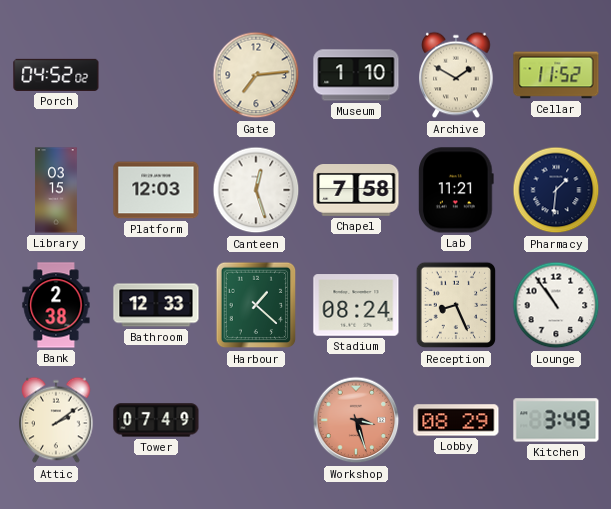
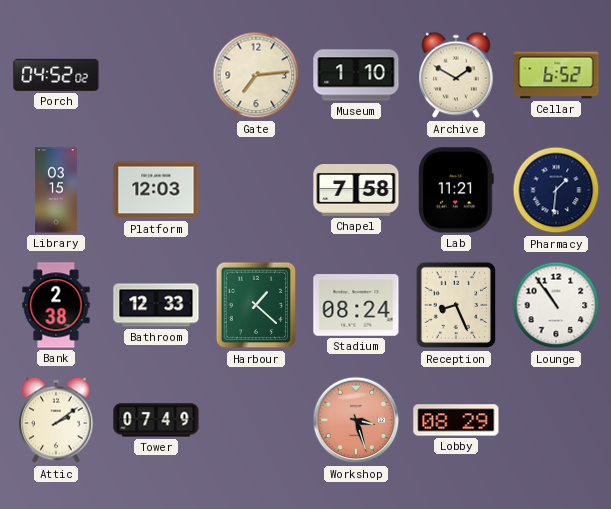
Cellar: 11:52 -> 6:52 (556, 75)
Canteen: 12:27 -> none (256, 190)
Kitchen: 3:49 -> none (556, 420)
